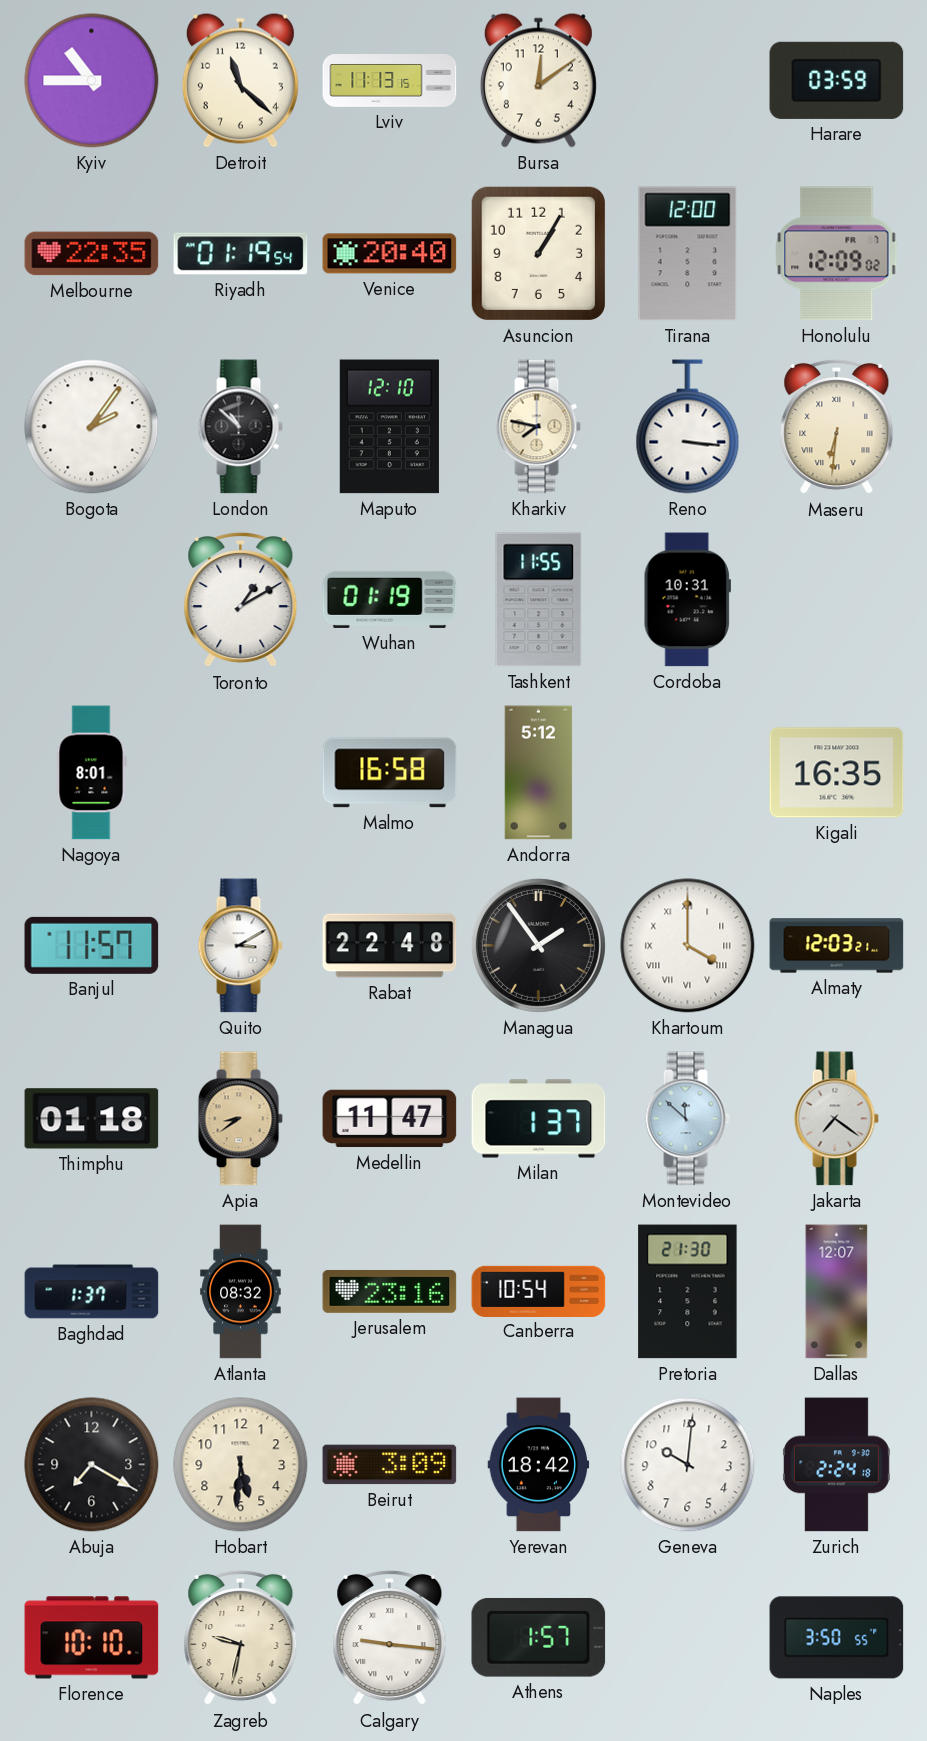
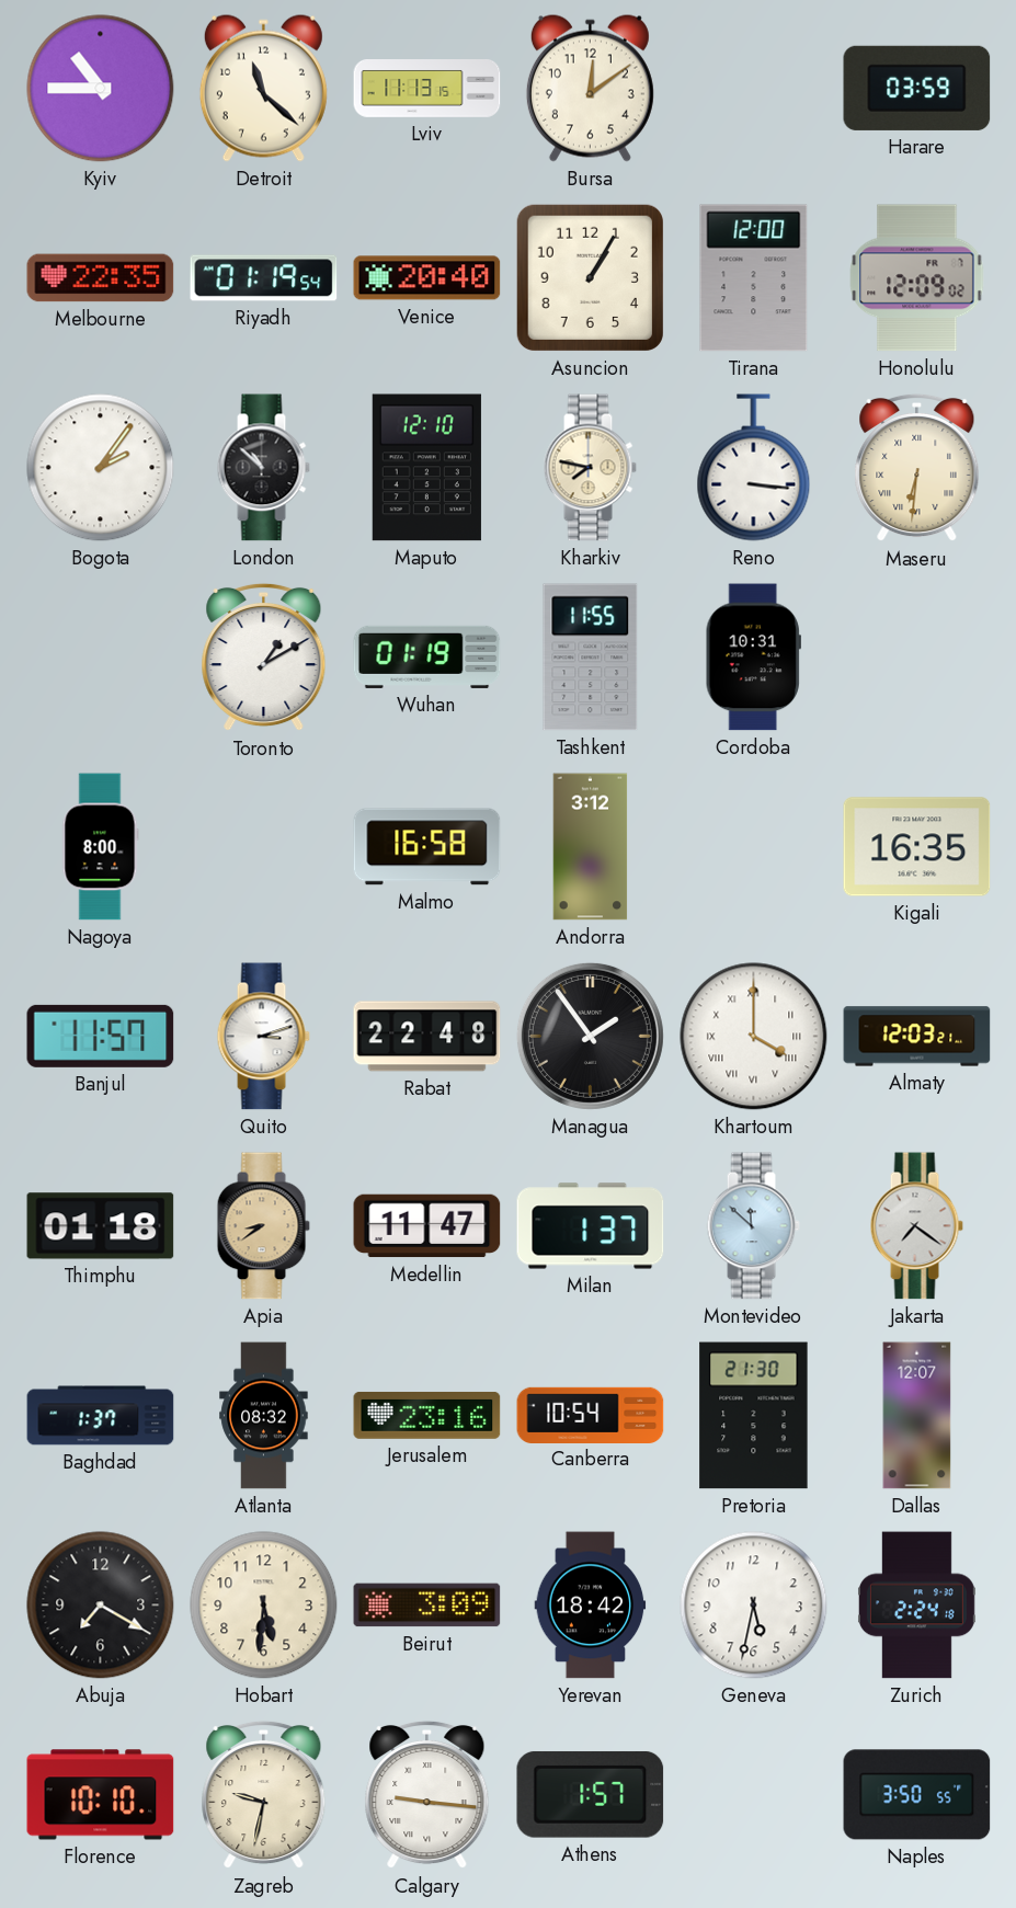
Nagoya: 8:01 -> 8:00 (100, 847)
Andorra: 5:12 -> 3:12 (591, 847)
Quito: 3:10 -> 3:12 (263, 1037)
Geneva: 10:01 -> 5:32 (754, 1606)
